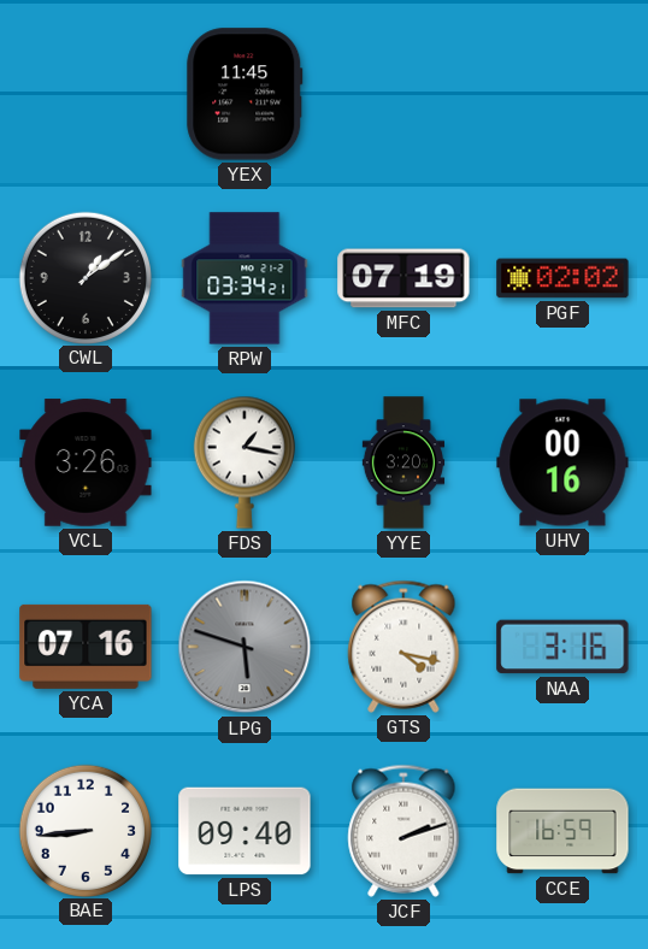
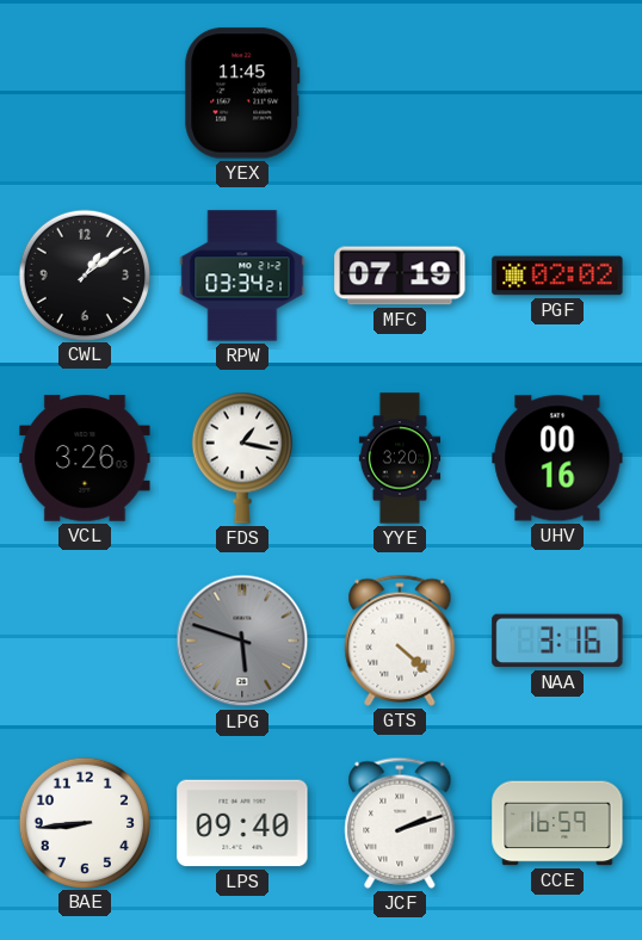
YCA: 07:16 -> none (86, 647)
GTS: 4:17 -> 4:22 (400, 641)
